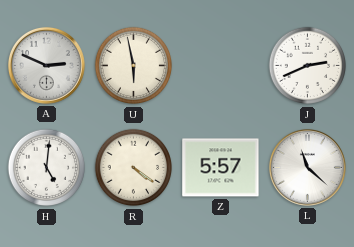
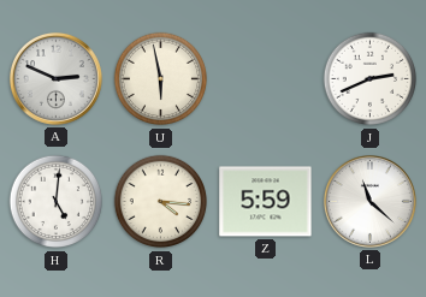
R: 4:21 -> 4:16 (161, 202)
Z: 5:57 -> 5:59 (266, 202)
